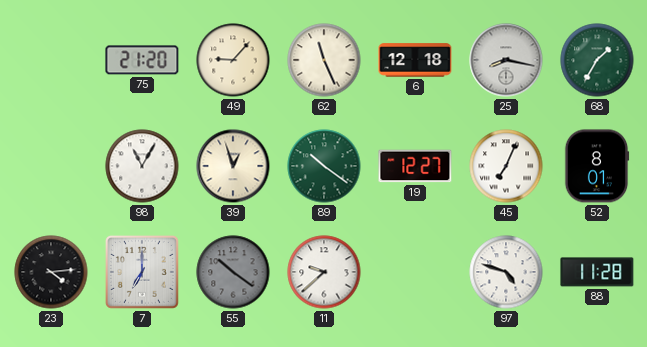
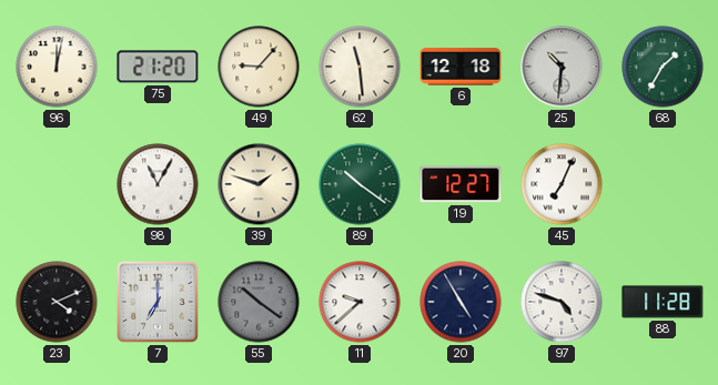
96: none -> 12:02 (57, 67)
62: 11:26 -> 11:29 (360, 67)
25: 8:17 -> 10:31 (562, 67)
39: 12:57 -> 1:48 (259, 184)
52: 8:01 -> none (597, 166)
23: 4:14 -> 4:11 (57, 302)
20: none -> 4:55 (461, 302)
